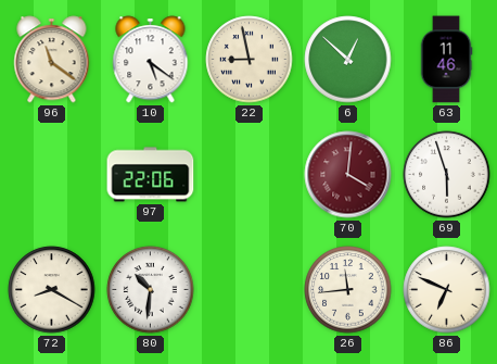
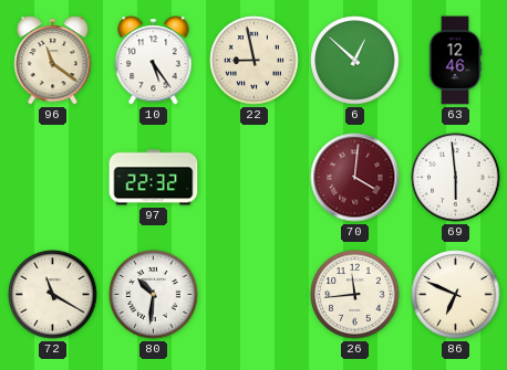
10: 5:21 -> 5:24 (154, 61)
63: 11:46 -> 12:46 (455, 61)
97: 22:06 -> 22:32 (154, 178)
69: 5:57 -> 5:59 (456, 178)
72: 8:20 -> 11:20 (53, 295)
